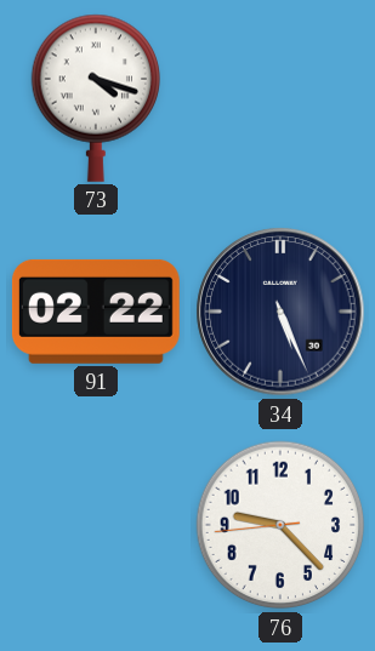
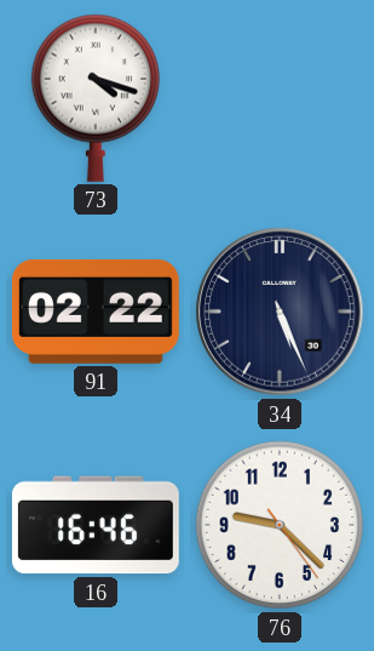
16: none -> 16:46 (96, 525)
76: 9:22:44 -> 9:22:24 (280, 525)
